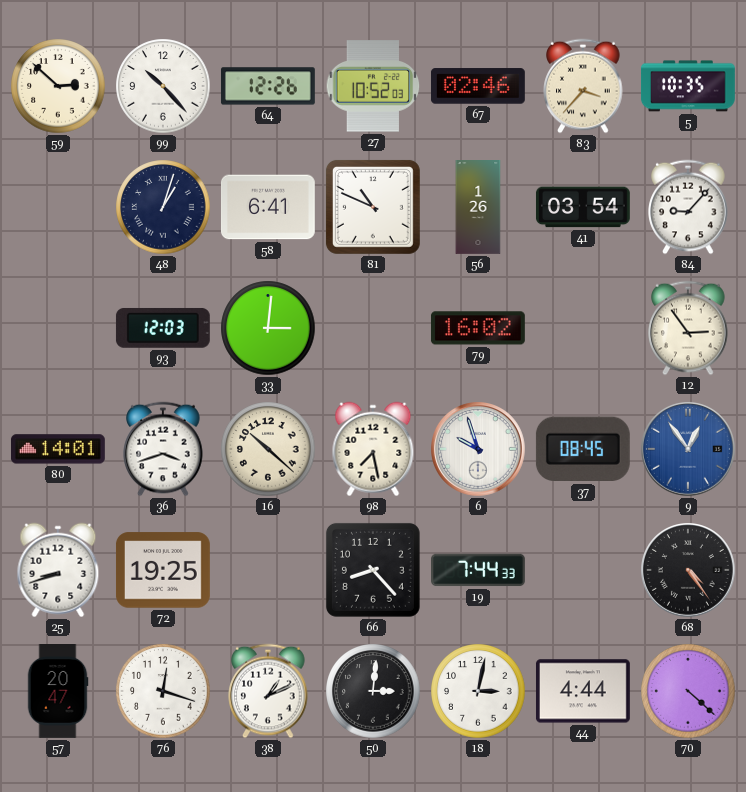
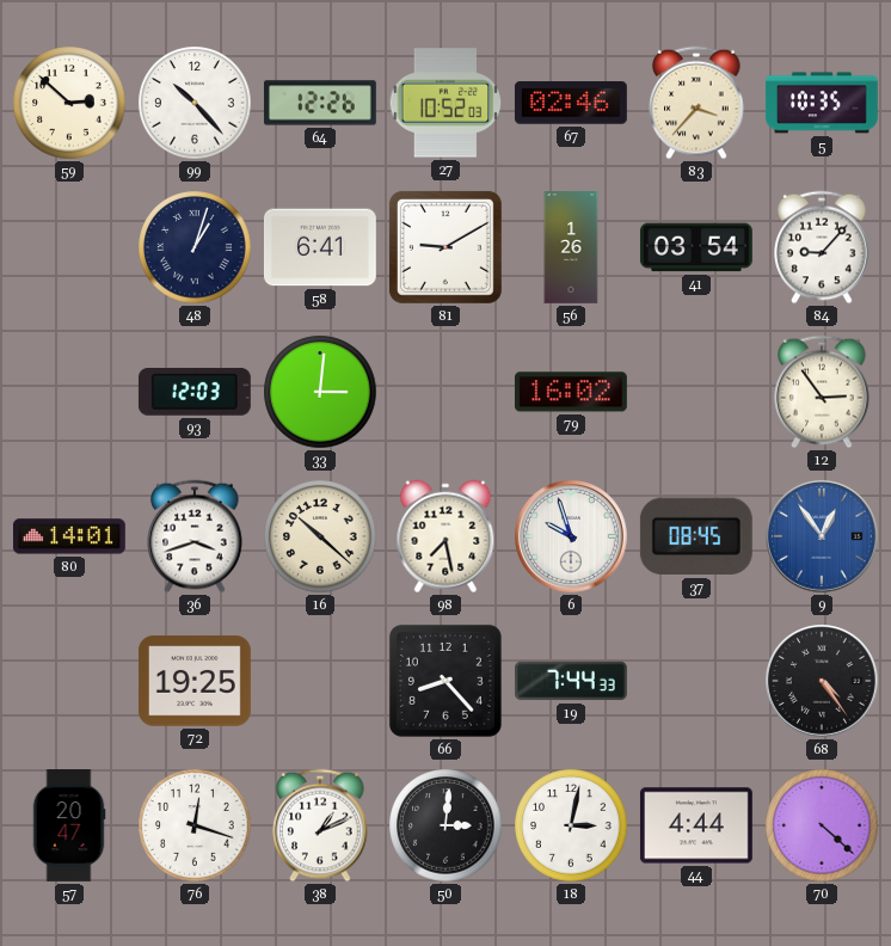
81: 10:49 -> 9:10 (445, 247)
25: 8:42 -> none (58, 570)
